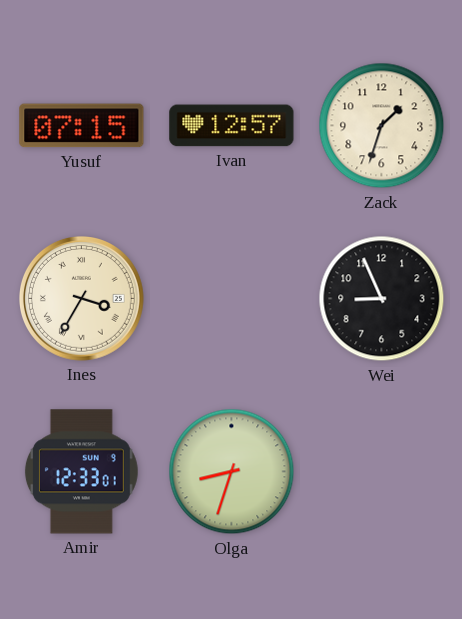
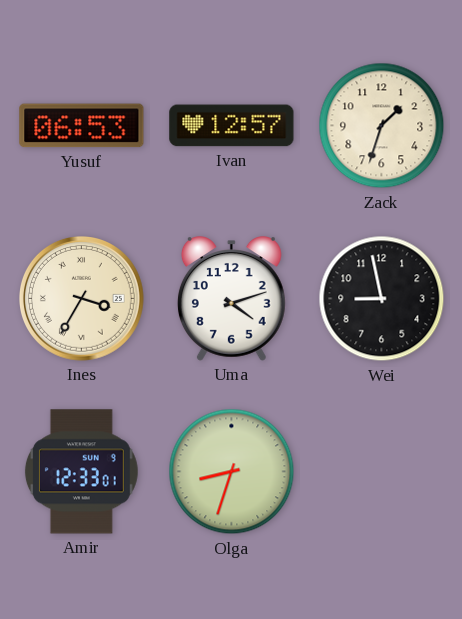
Yusuf: 07:15 -> 06:53 (82, 126)
Uma: none -> 4:12 (231, 299)
Wei: 8:56 -> 8:58 (382, 299)
